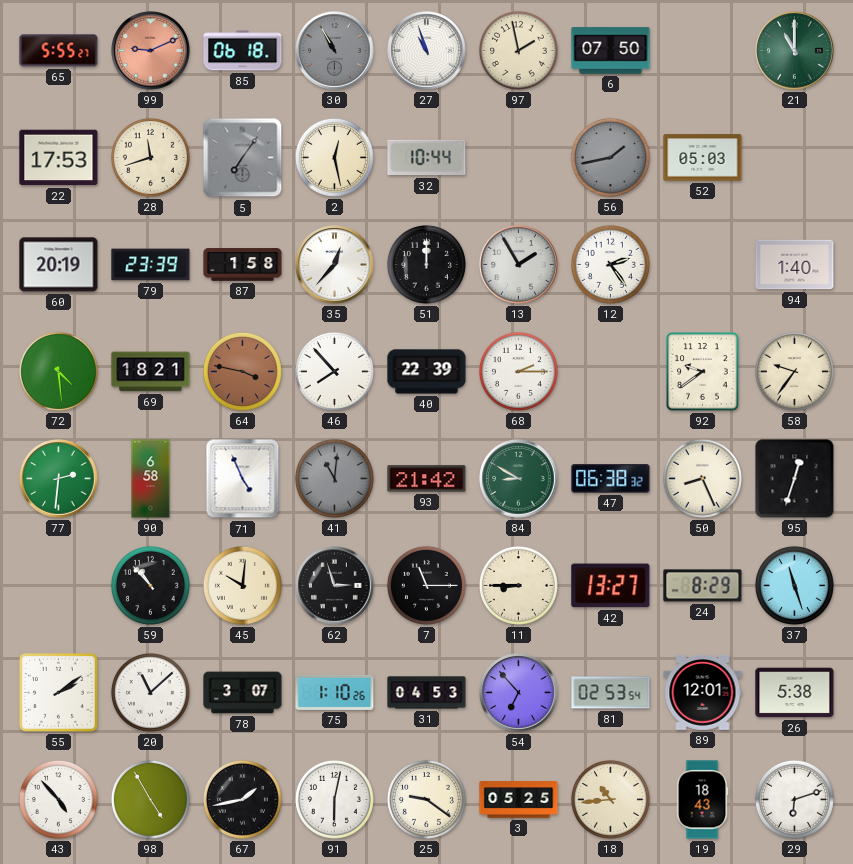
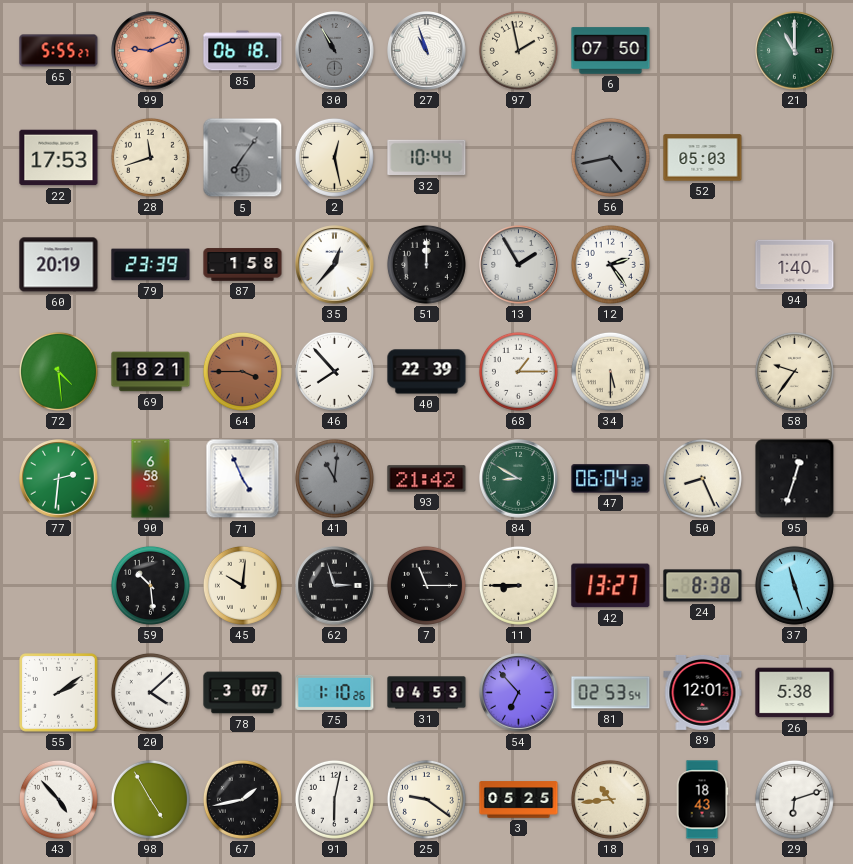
56: 1:43 -> 4:43 (610, 157)
64: 3:47 -> 3:45 (242, 371)
68: 2:15 -> 1:15 (518, 371)
34: none -> 5:30 (610, 371)
92: 9:39 -> none (703, 372)
47: 06:38 -> 06:04 (611, 479)
59: 10:53 -> 10:29 (150, 585)
24: 8:29 -> 8:38 (703, 586)
20: 11:08 -> 4:08 (150, 692)
